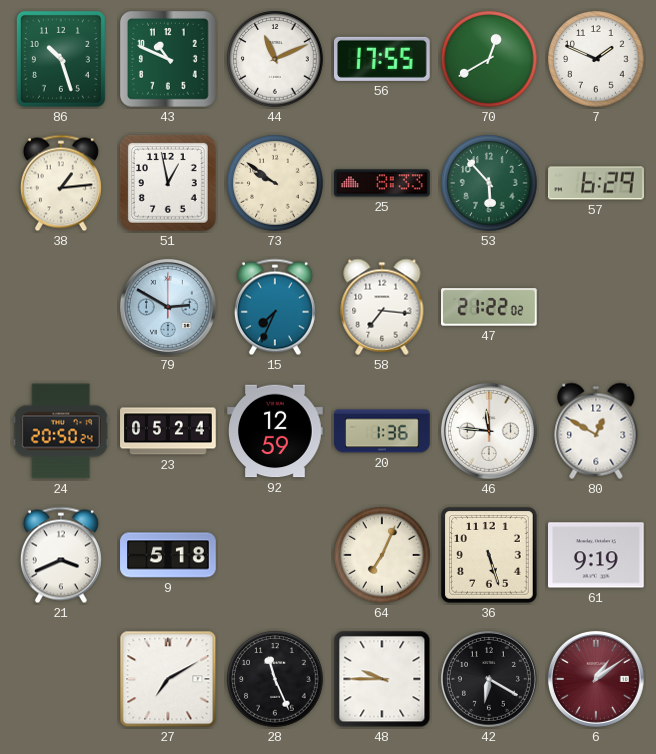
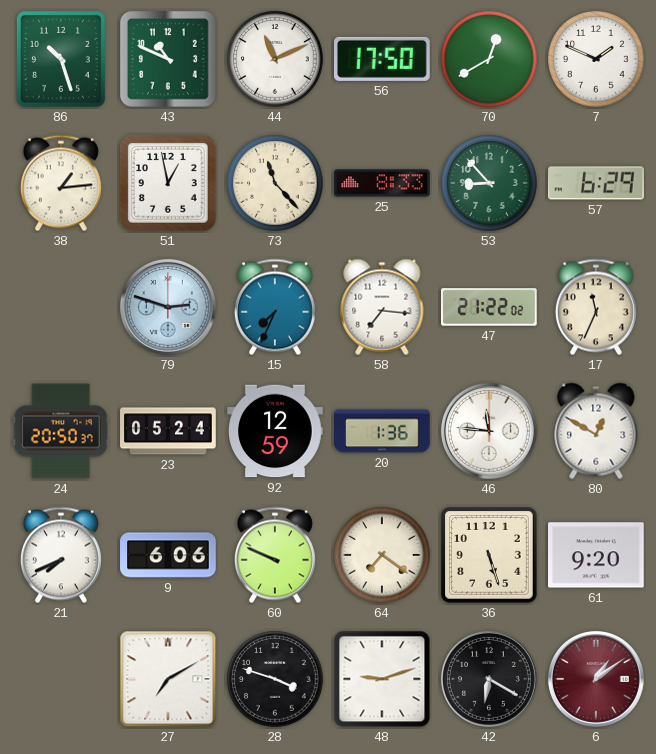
56: 17:55 -> 17:50 (383, 59)
73: 9:51 -> 11:23 (275, 183)
53: 5:53 -> 8:53 (489, 183)
79: 2:50 -> 2:48 (168, 307)
17: none -> 11:34 (596, 307)
24: 20:50:24 -> 20:50:37 (61, 431)
21: 3:41 -> 7:41 (61, 555)
9: 5:18 -> 6:06 (168, 555)
60: none -> 9:49 (275, 555)
64: 7:04 -> 7:21 (382, 555)
61: 9:19 -> 9:20 (597, 555)
28: 11:26 -> 3:48 (275, 679)
48: 9:45 -> 9:12 (382, 679)
